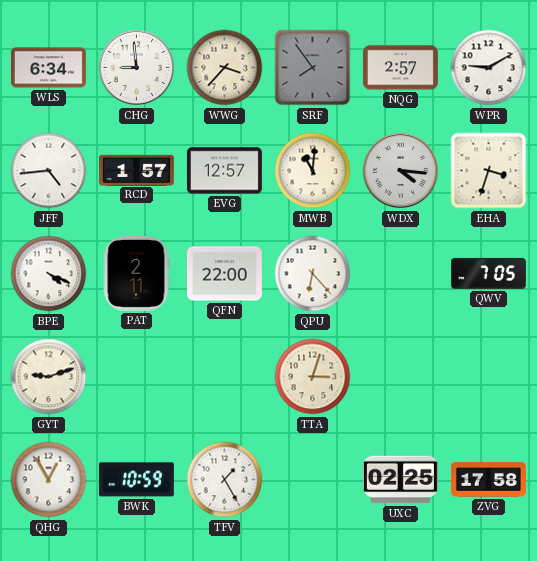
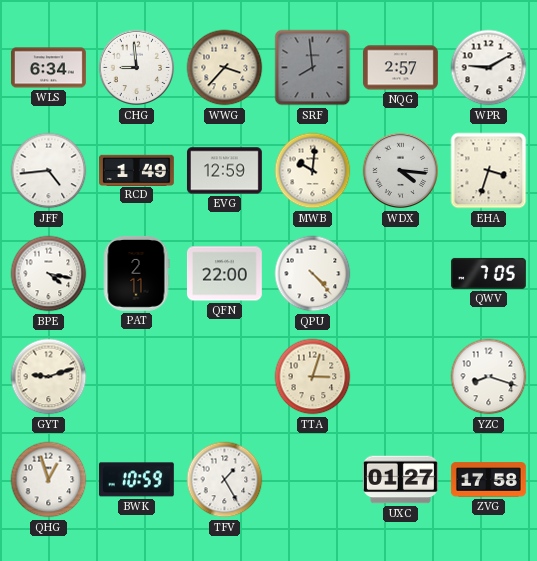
SRF: 7:54 -> 7:59 (313, 68)
RCD: 1:57 -> 1:49 (137, 170)
EVG: 12:57 -> 12:59 (224, 171)
MWB: 11:01 -> 10:01 (313, 171)
BPE: 4:19 -> 4:17 (49, 274)
QPU: 6:23 -> 4:23 (313, 274)
YZC: none -> 8:18 (489, 377)
QHG: 12:55 -> 12:57 (49, 480)
UXC: 02:25 -> 01:27 (400, 480)
